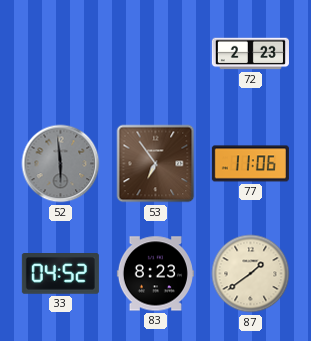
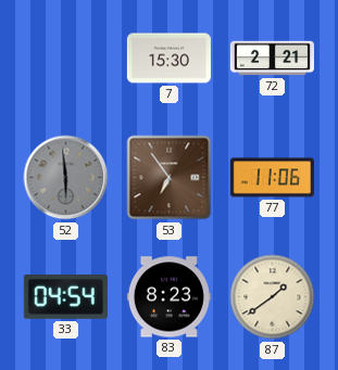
7: none -> 15:30 (168, 59)
72: 2:23 -> 2:21 (272, 59)
33: 04:52 -> 04:54 (65, 297)
